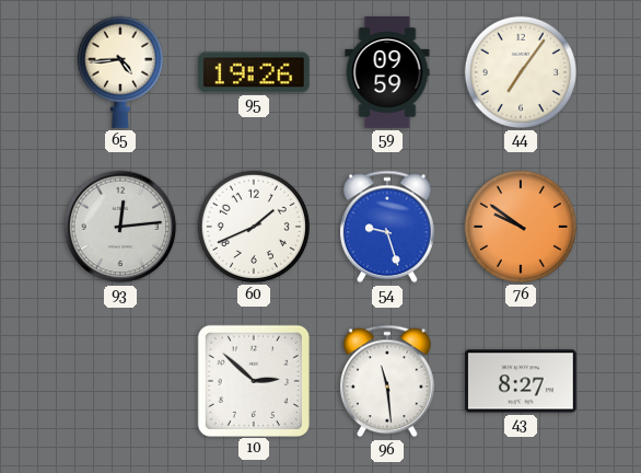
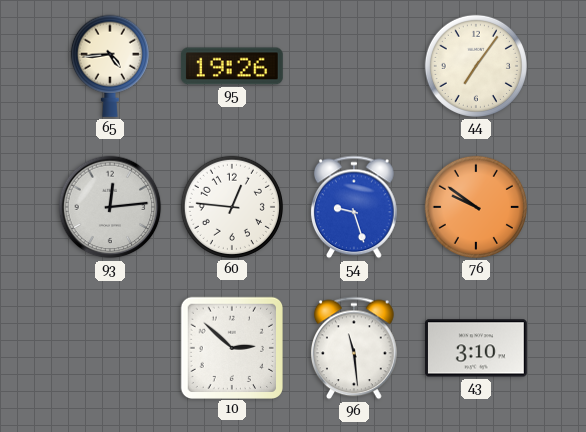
59: 09:59 -> none (387, 73)
60: 1:41 -> 12:46 (232, 207)
43: 8:27 -> 3:10 (476, 348)
